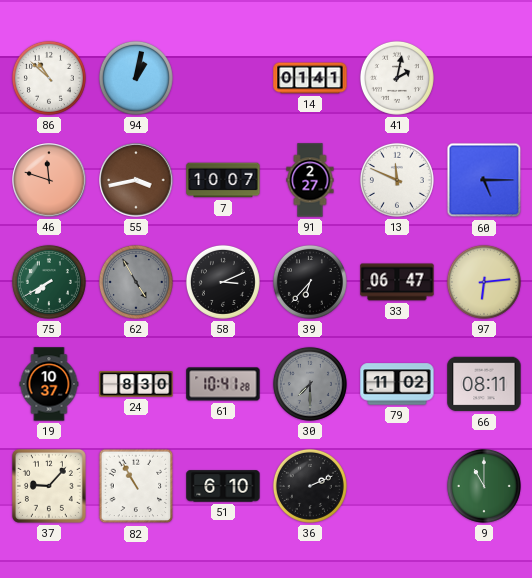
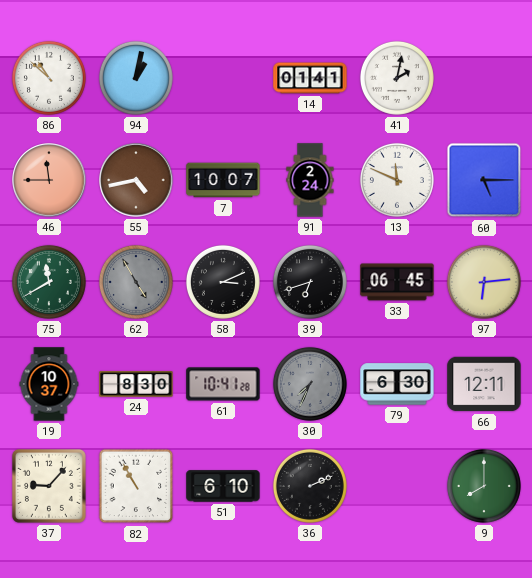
46: 11:48 -> 11:45 (49, 180)
55: 3:43 -> 4:43 (136, 180)
91: 2:27 -> 2:24 (310, 180)
75: 7:40 -> 11:40 (49, 282)
39: 6:37 -> 6:42 (310, 282)
33: 06:47 -> 06:45 (397, 282)
30: 7:30 -> 7:34 (310, 384)
79: 11:02 -> 6:30 (397, 384)
66: 08:11 -> 12:11 (484, 384)
9: 11:00 -> 8:00 (484, 486)
